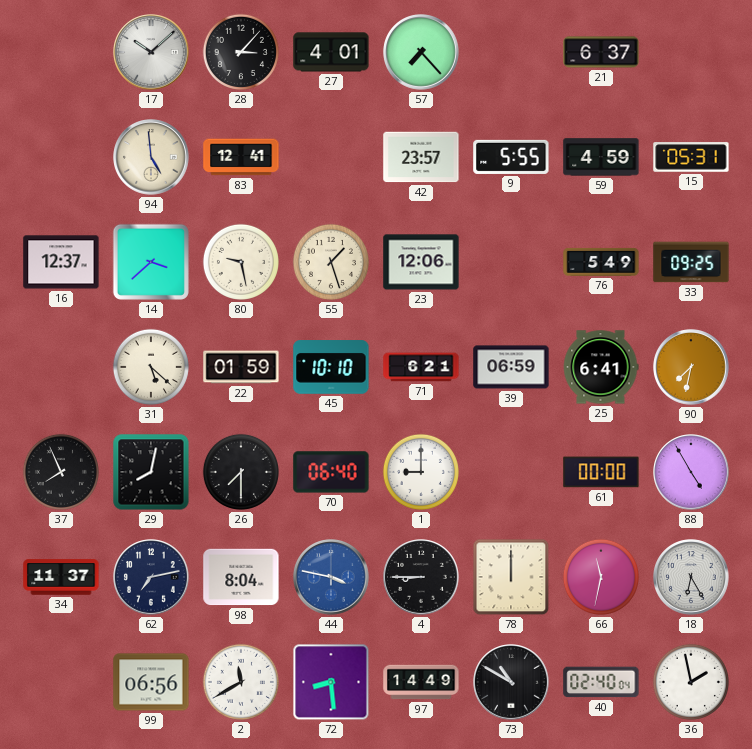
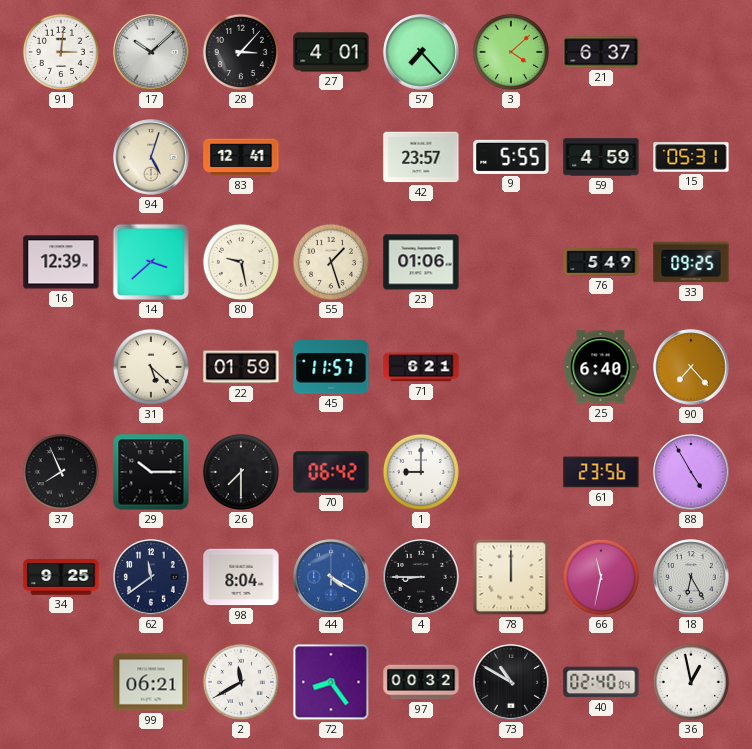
91: none -> 3:01 (61, 52)
3: none -> 4:08 (511, 52)
94: 4:59 -> 5:03 (151, 157)
16: 12:37 -> 12:39 (61, 262)
23: 12:06 -> 01:06 (421, 262)
45: 10:10 -> 11:57 (331, 367)
39: 06:59 -> none (511, 367)
25: 6:41 -> 6:40 (601, 367)
90: 7:32 -> 7:23 (691, 367)
29: 8:02 -> 10:15 (151, 472)
70: 06:40 -> 06:42 (331, 472)
61: 00:00 -> 23:56 (601, 472)
34: 11:37 -> 9:25 (61, 577)
62: 7:13 -> 11:39 (151, 577)
44: 3:47 -> 4:20 (331, 577)
99: 06:56 -> 06:21 (151, 682)
72: 8:29 -> 8:24 (331, 682)
97: 14:49 -> 00:32 (421, 682)
36: 1:58 -> 12:58 (691, 682)
